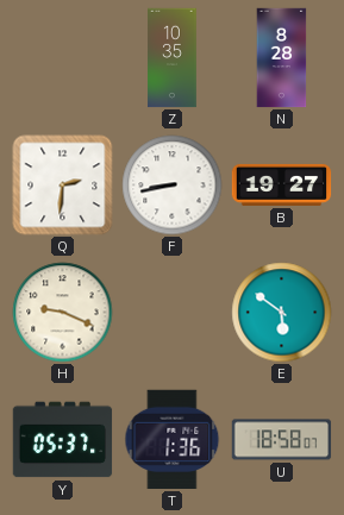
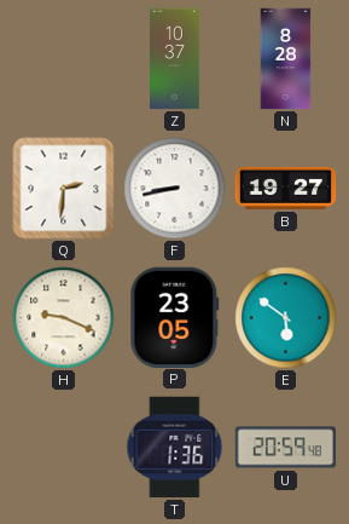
Z: 10:35 -> 10:37 (175, 59)
P: none -> 23:05 (175, 317)
Y: 05:37 -> none (63, 440)
U: 18:58 -> 20:59 (286, 448)
